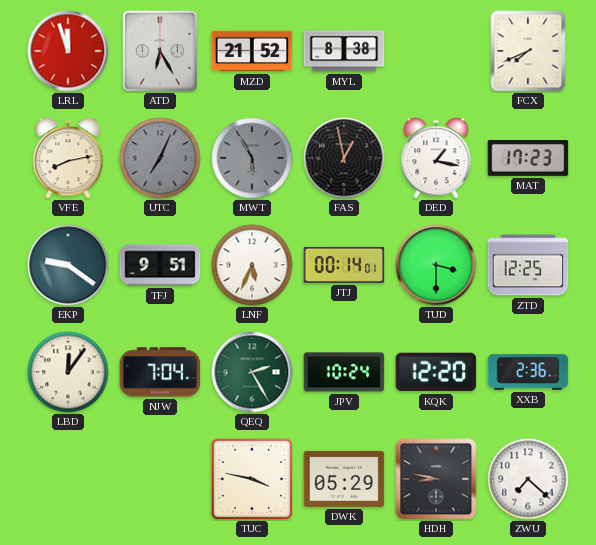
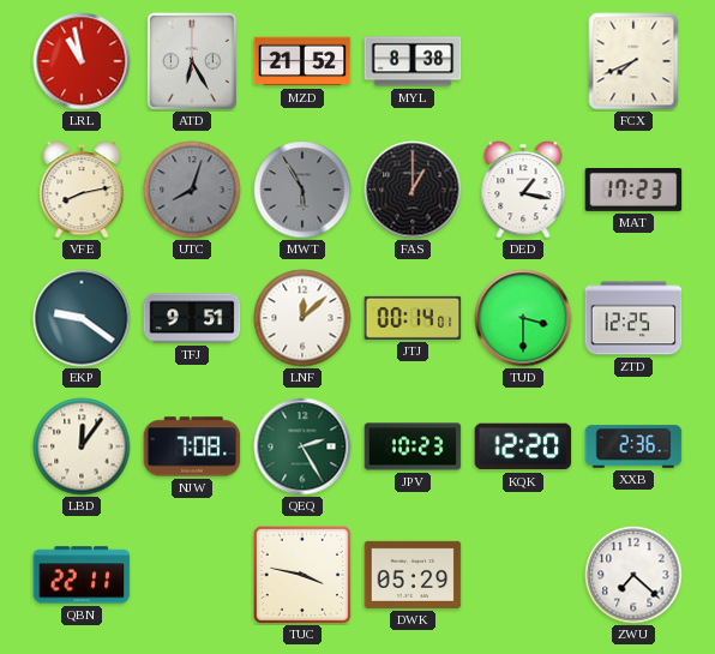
LRL: 11:57 -> 10:58 (82, 61)
UTC: 7:04 -> 8:03 (192, 190)
FAS: 12:58 -> 1:00 (413, 190)
LNF: 5:34 -> 12:08 (302, 318)
NJW: 7:04 -> 7:08 (192, 446)
JPV: 10:24 -> 10:23 (413, 446)
QBN: none -> 22:11 (82, 575)
HDH: 8:47 -> none (436, 479)
